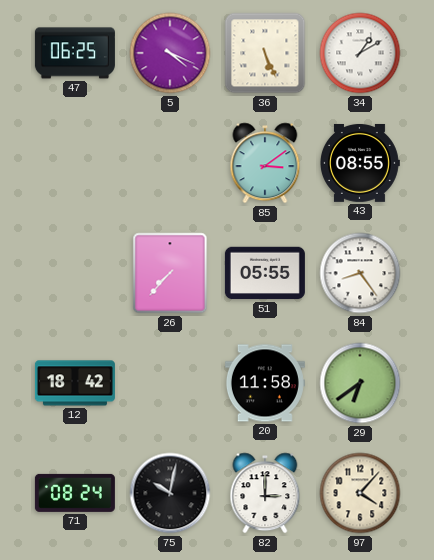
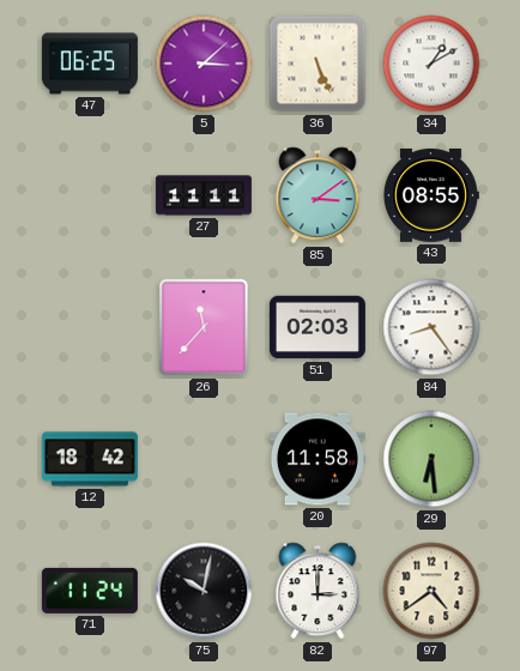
5: 4:19 -> 3:08 (204, 64)
27: none -> 11:11 (204, 195)
26: 7:37 -> 11:37 (204, 327)
51: 05:55 -> 02:03 (318, 327)
29: 6:39 -> 6:29 (431, 459)
71: 08:24 -> 11:24 (90, 591)
97: 4:07 -> 4:39 (431, 591)
